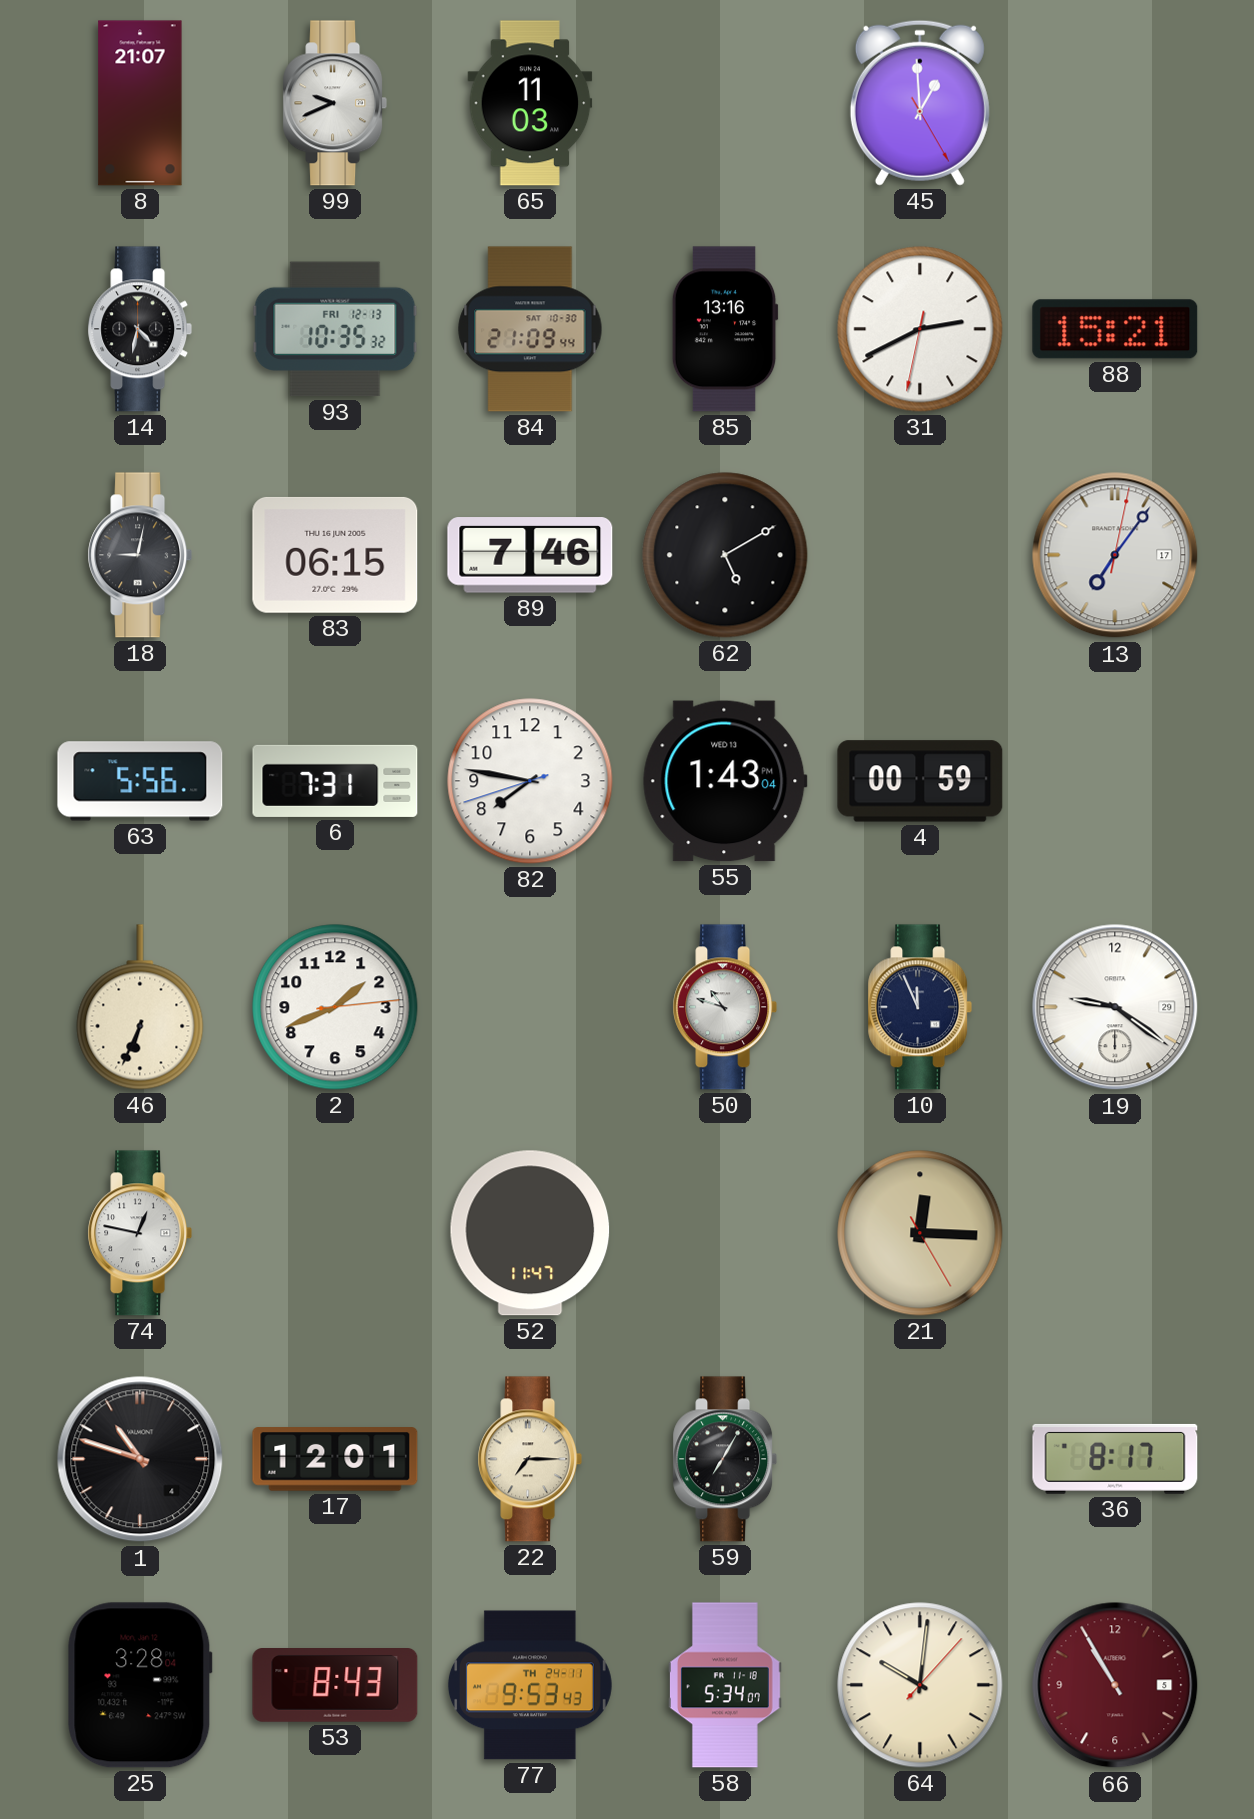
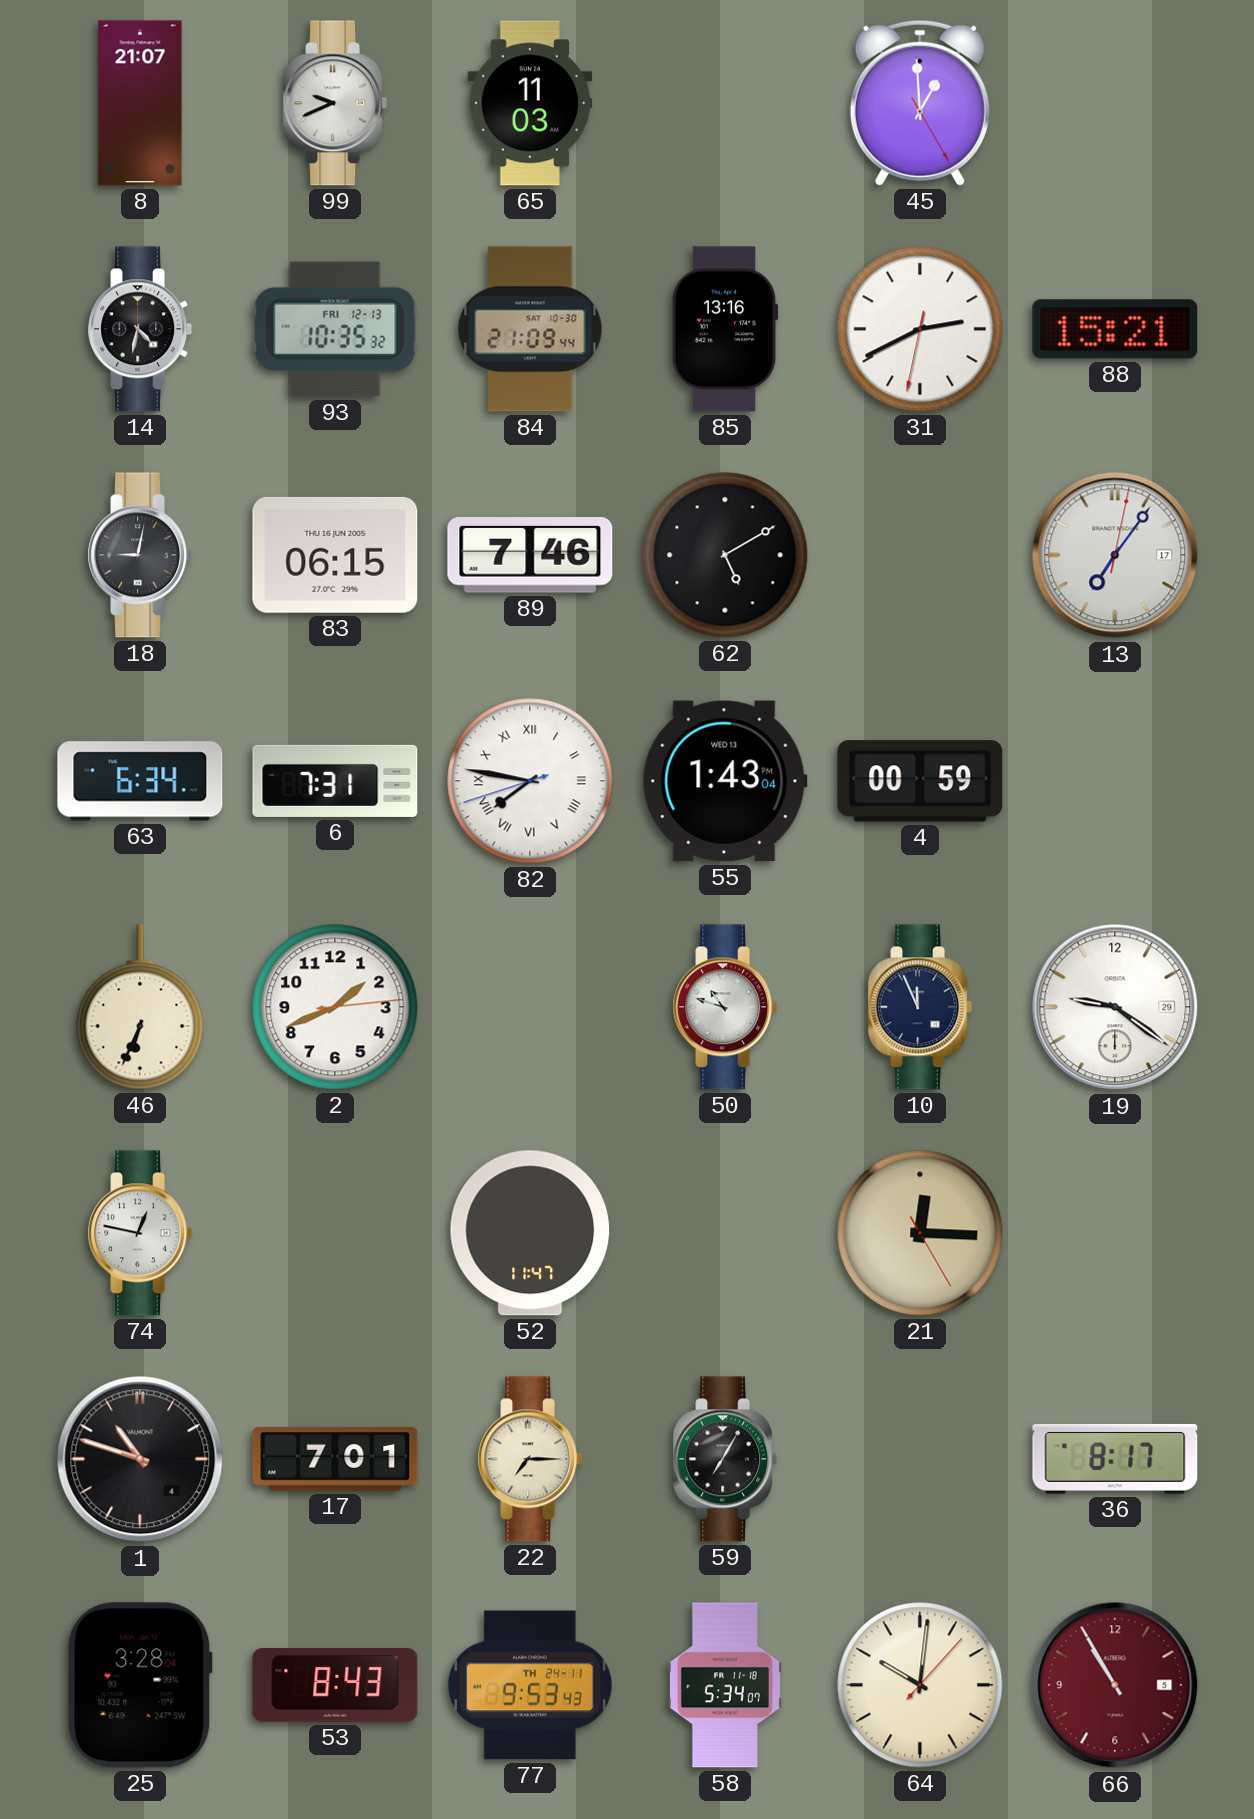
63: 5:56 -> 6:34 (140, 781)
82 numerals: Arabic -> Roman (530, 781)
17: 12:01 -> 7:01 (335, 1459)
